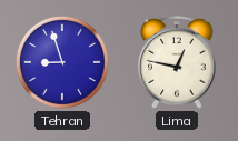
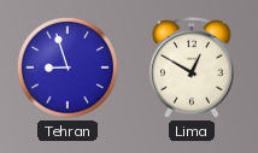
Lima: 12:47 -> 12:50 (192, 69)
